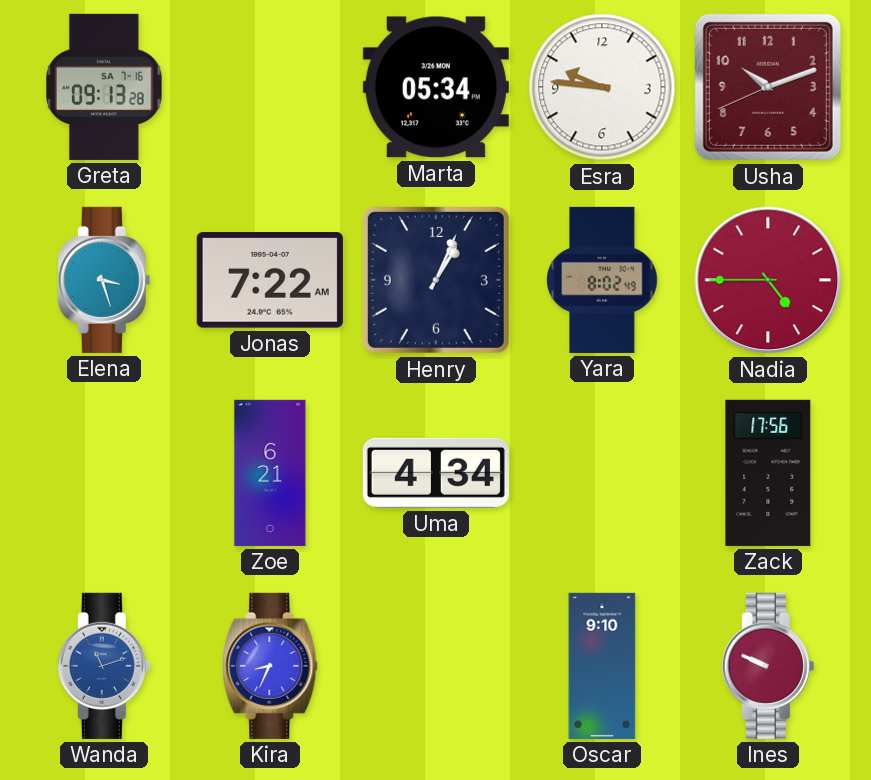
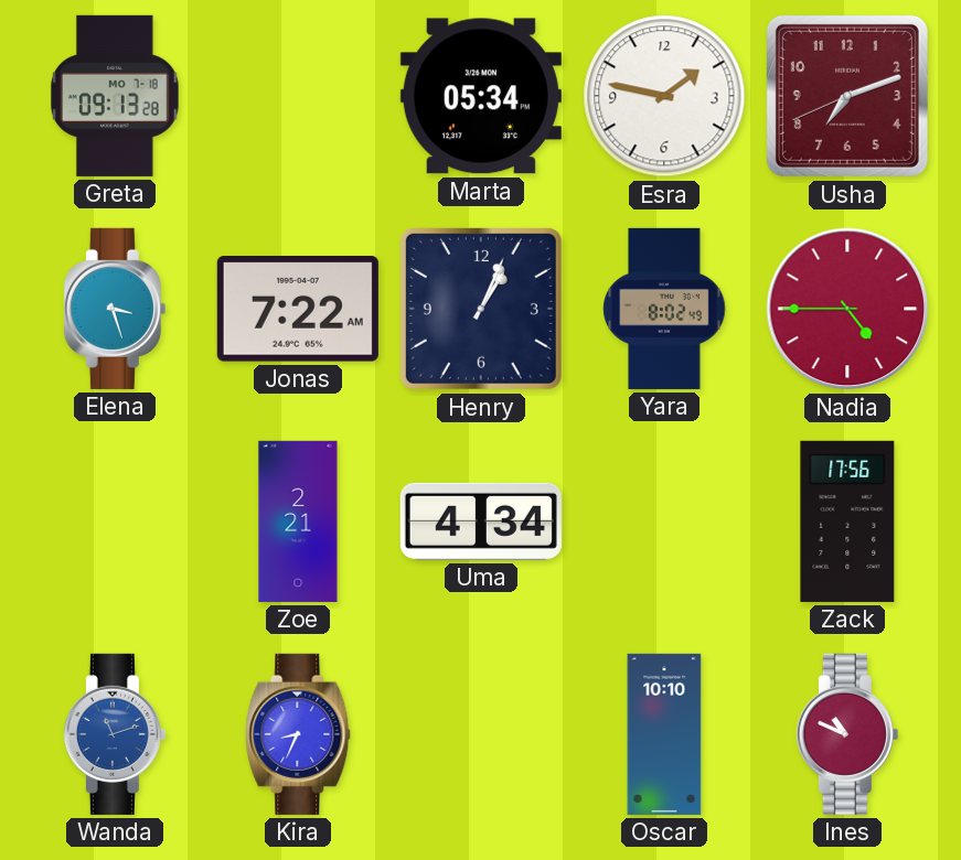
Greta date: SA 7-16 -> MO 7-18 (116, 96)
Esra: 9:46 -> 1:47 (664, 96)
Usha: 10:11 -> 7:11 (847, 96)
Zoe: 6:21 -> 2:21 (298, 522)
Oscar: 9:10 -> 10:10 (664, 734)
Ines: 9:49 -> 10:49 (847, 734)
